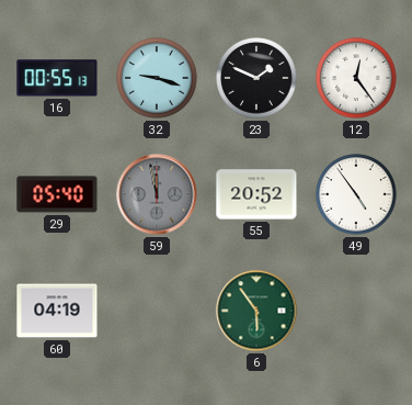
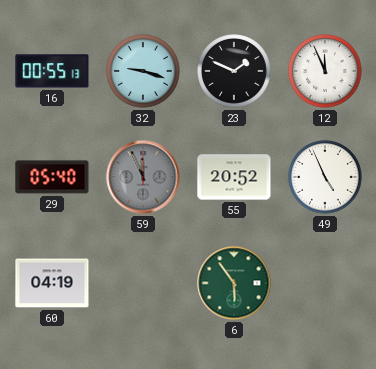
12: 12:24 -> 11:56 (325, 71)
59: 11:58 -> 11:56 (143, 177)
49: 4:54 -> 4:56 (325, 177)
